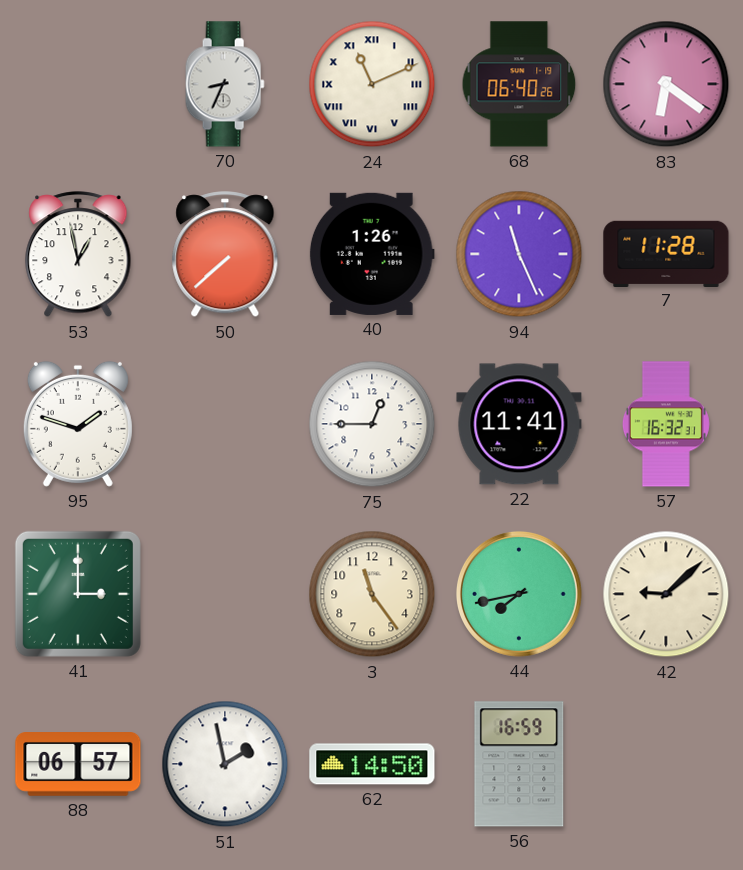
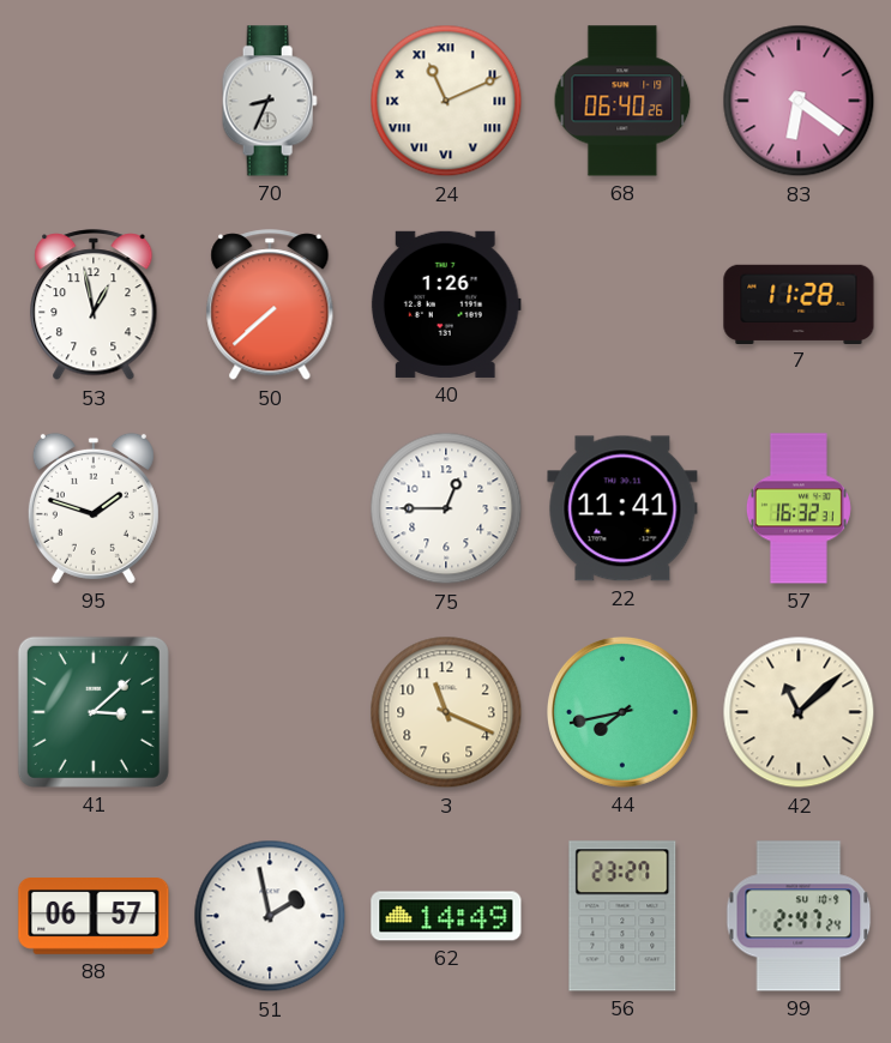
94: 11:26 -> none (519, 254)
41: 3:00 -> 3:08 (94, 712)
3: 11:24 -> 11:19 (446, 712)
42: 9:08 -> 11:08 (799, 712)
62: 14:50 -> 14:49 (446, 916)
56: 16:59 -> 23:27 (622, 916)
99: none -> 2:47 (799, 916)
